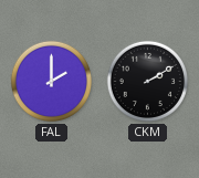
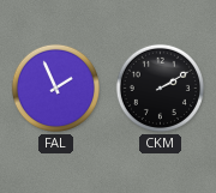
FAL: 2:00 -> 1:56 (55, 88)
